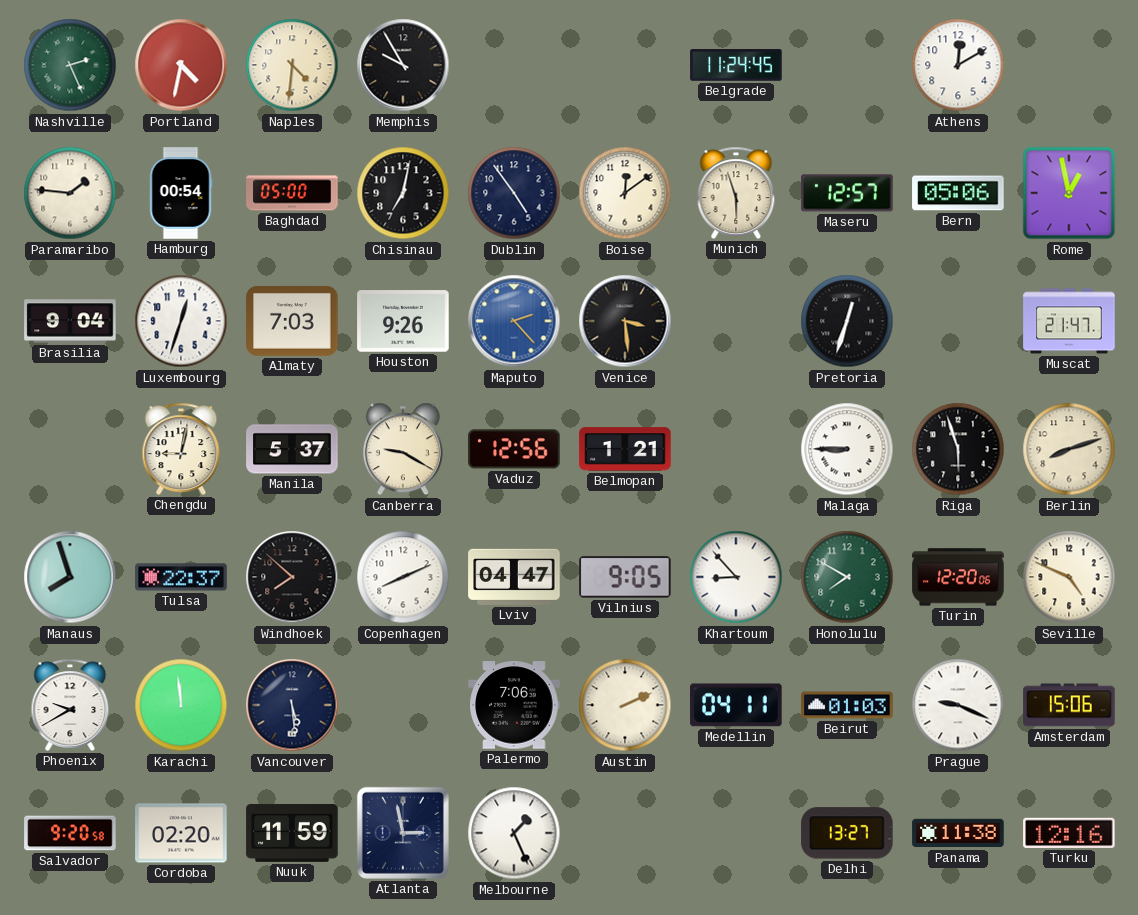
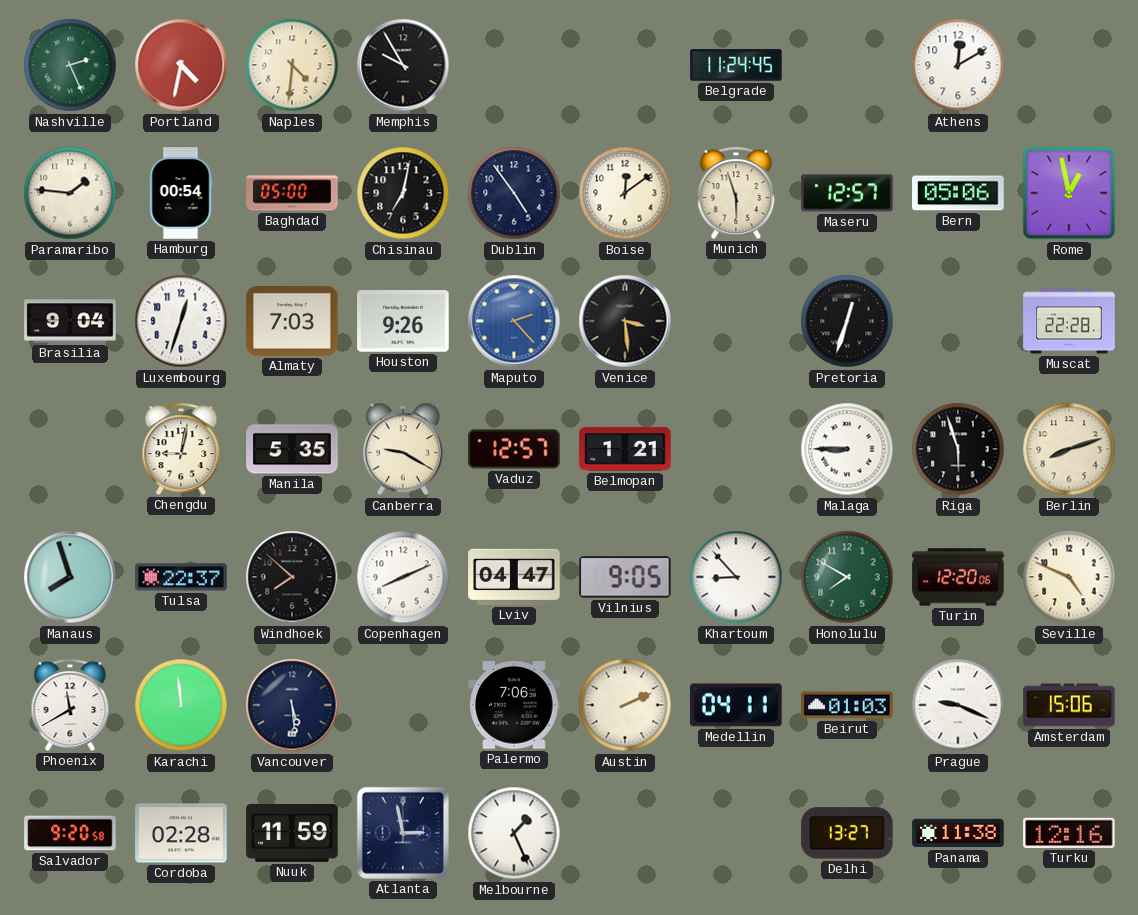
Muscat: 21:47 -> 22:28 (1069, 321)
Manila: 5:37 -> 5:35 (292, 449)
Vaduz: 12:56 -> 12:57 (514, 449)
Phoenix: 9:40 -> 11:40 (70, 705)
Cordoba: 02:20 -> 02:28 (181, 833)
